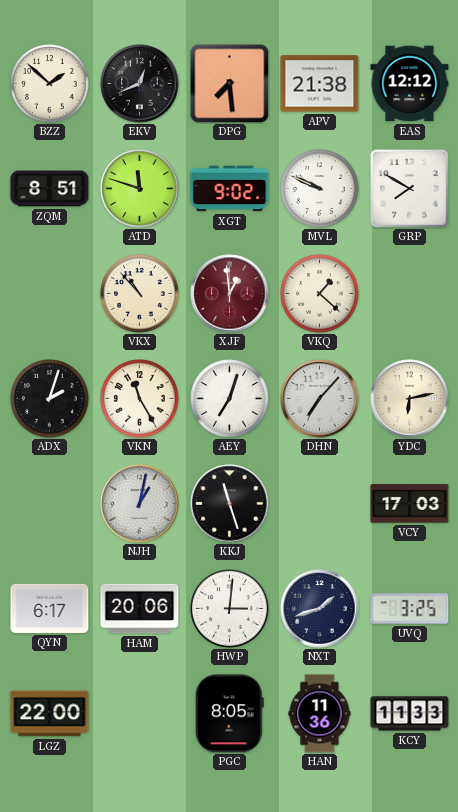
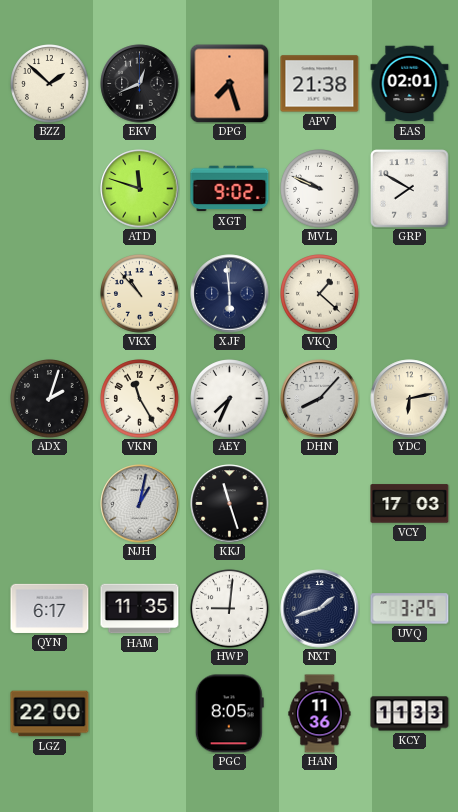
DPG: 7:29 -> 7:27 (229, 83)
EAS: 12:12 -> 02:01 (410, 84)
ZQM: 8:51 -> none (50, 189)
XJF: 12:59 -> 5:59 (230, 294)
XJF dial: burgundy -> navy (230, 294)
AEY: 7:03 -> 7:34 (230, 399)
DHN: 7:07 -> 8:07 (320, 399)
HAM: 20:06 -> 11:35 (140, 609)
HWP: 3:01 -> 9:01 (230, 609)
